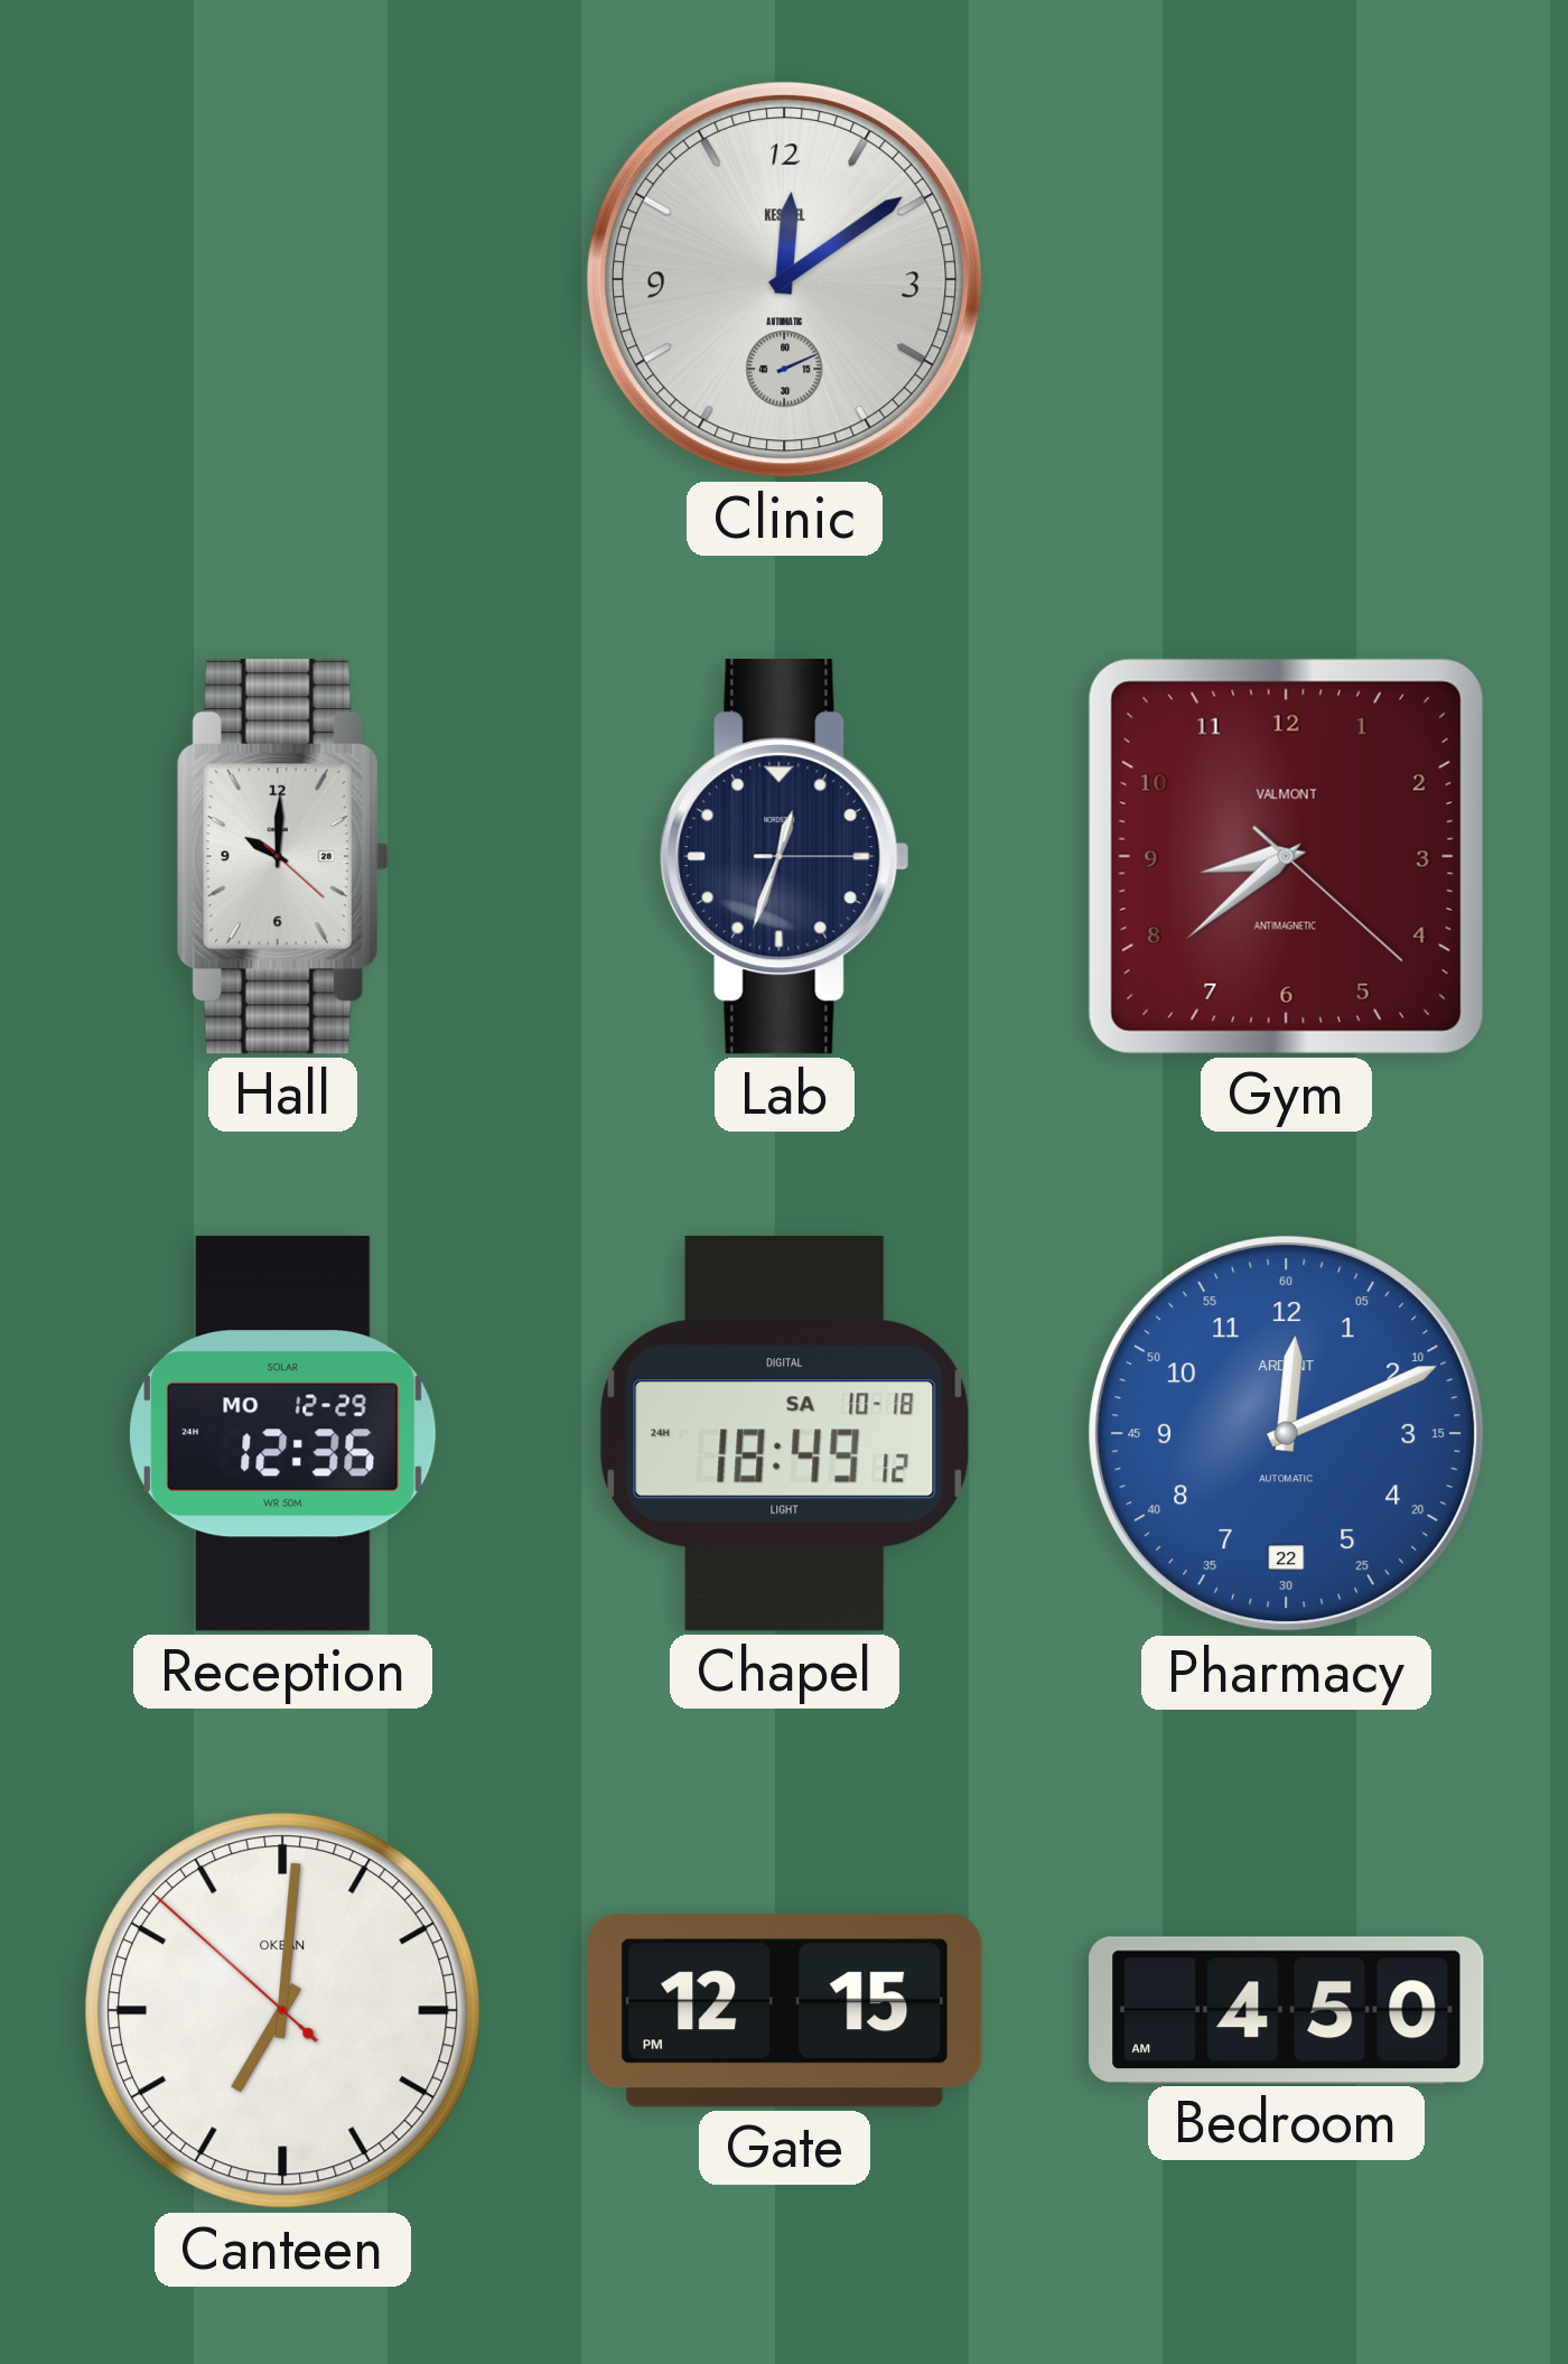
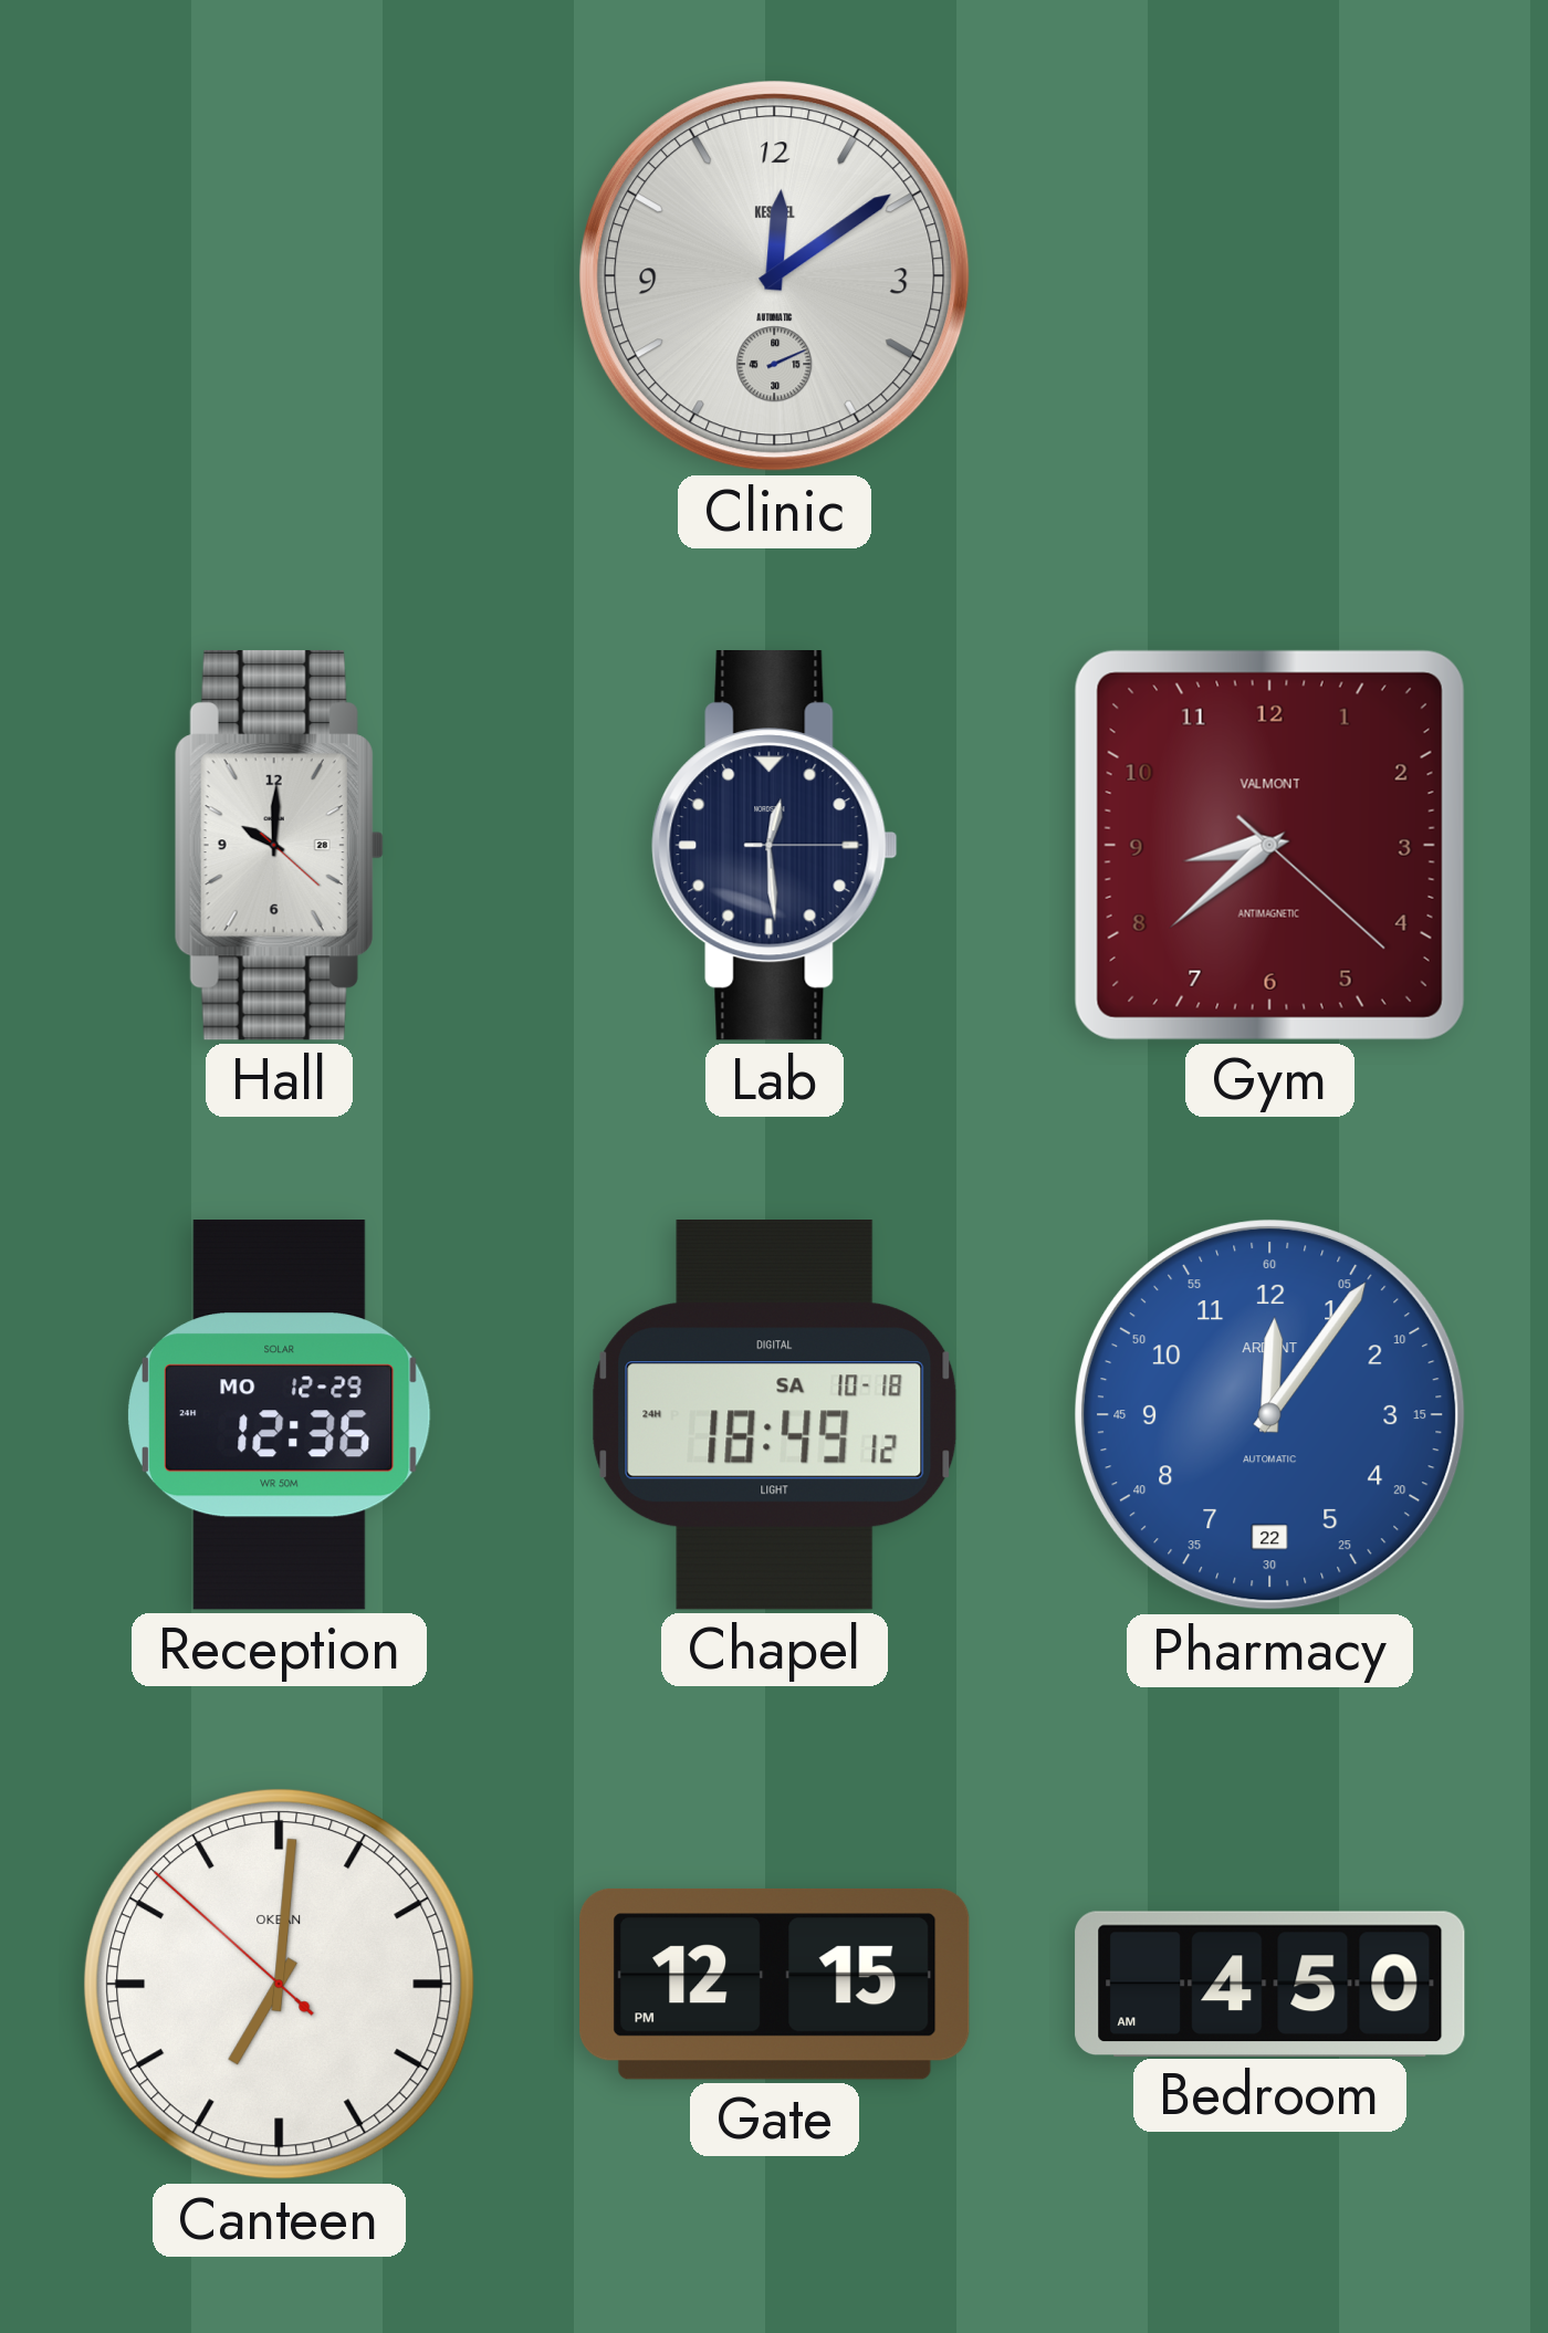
Lab: 12:33 -> 12:29 (775, 845)
Pharmacy: 12:11 -> 12:06 (1270, 1415)
